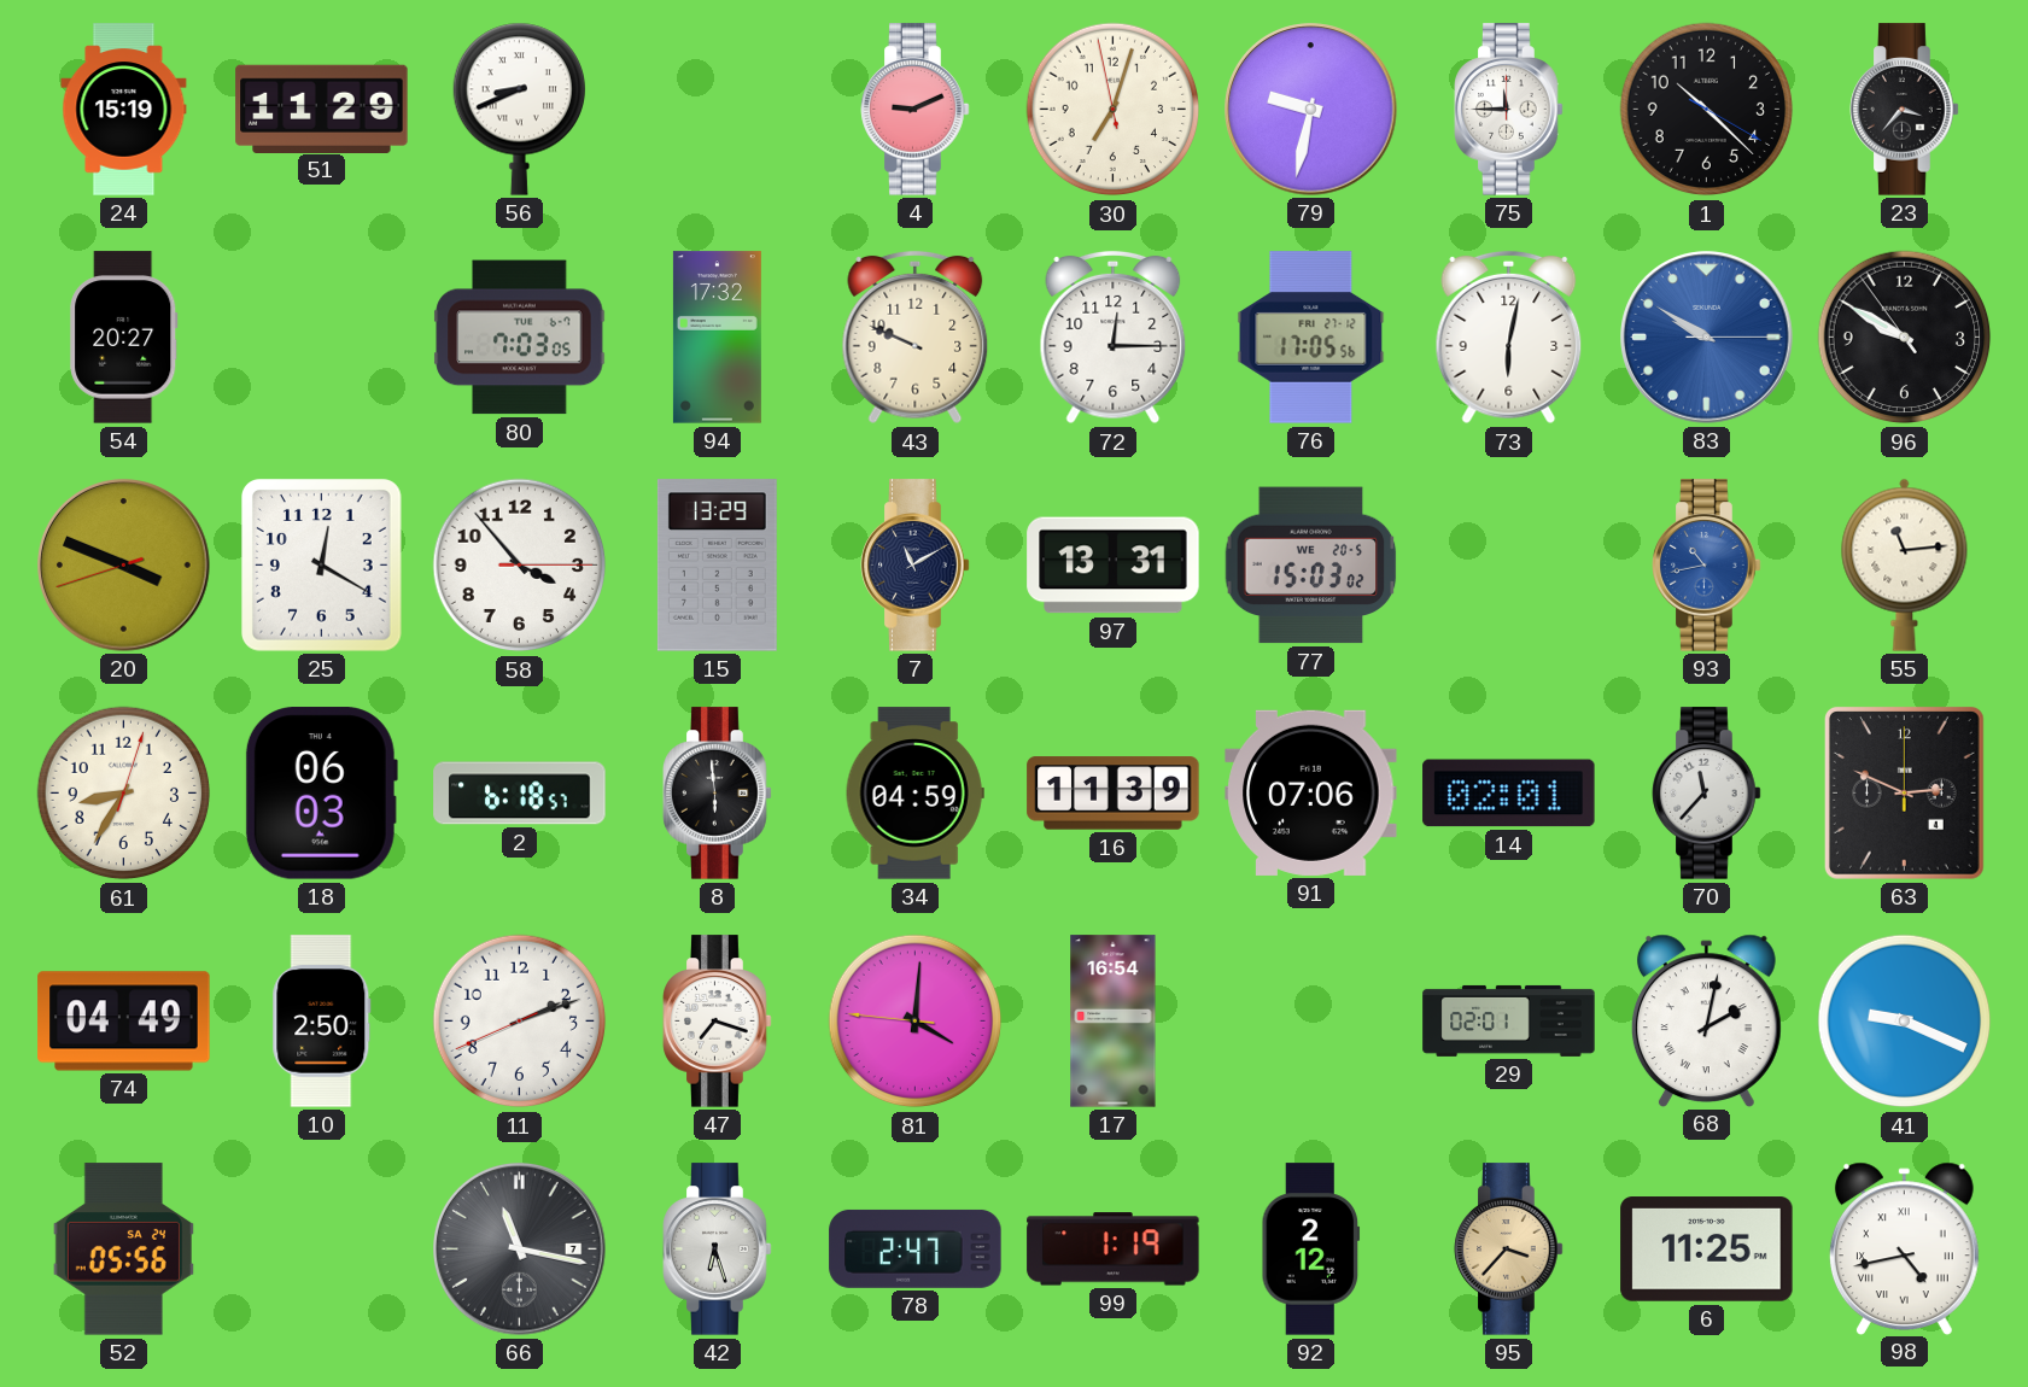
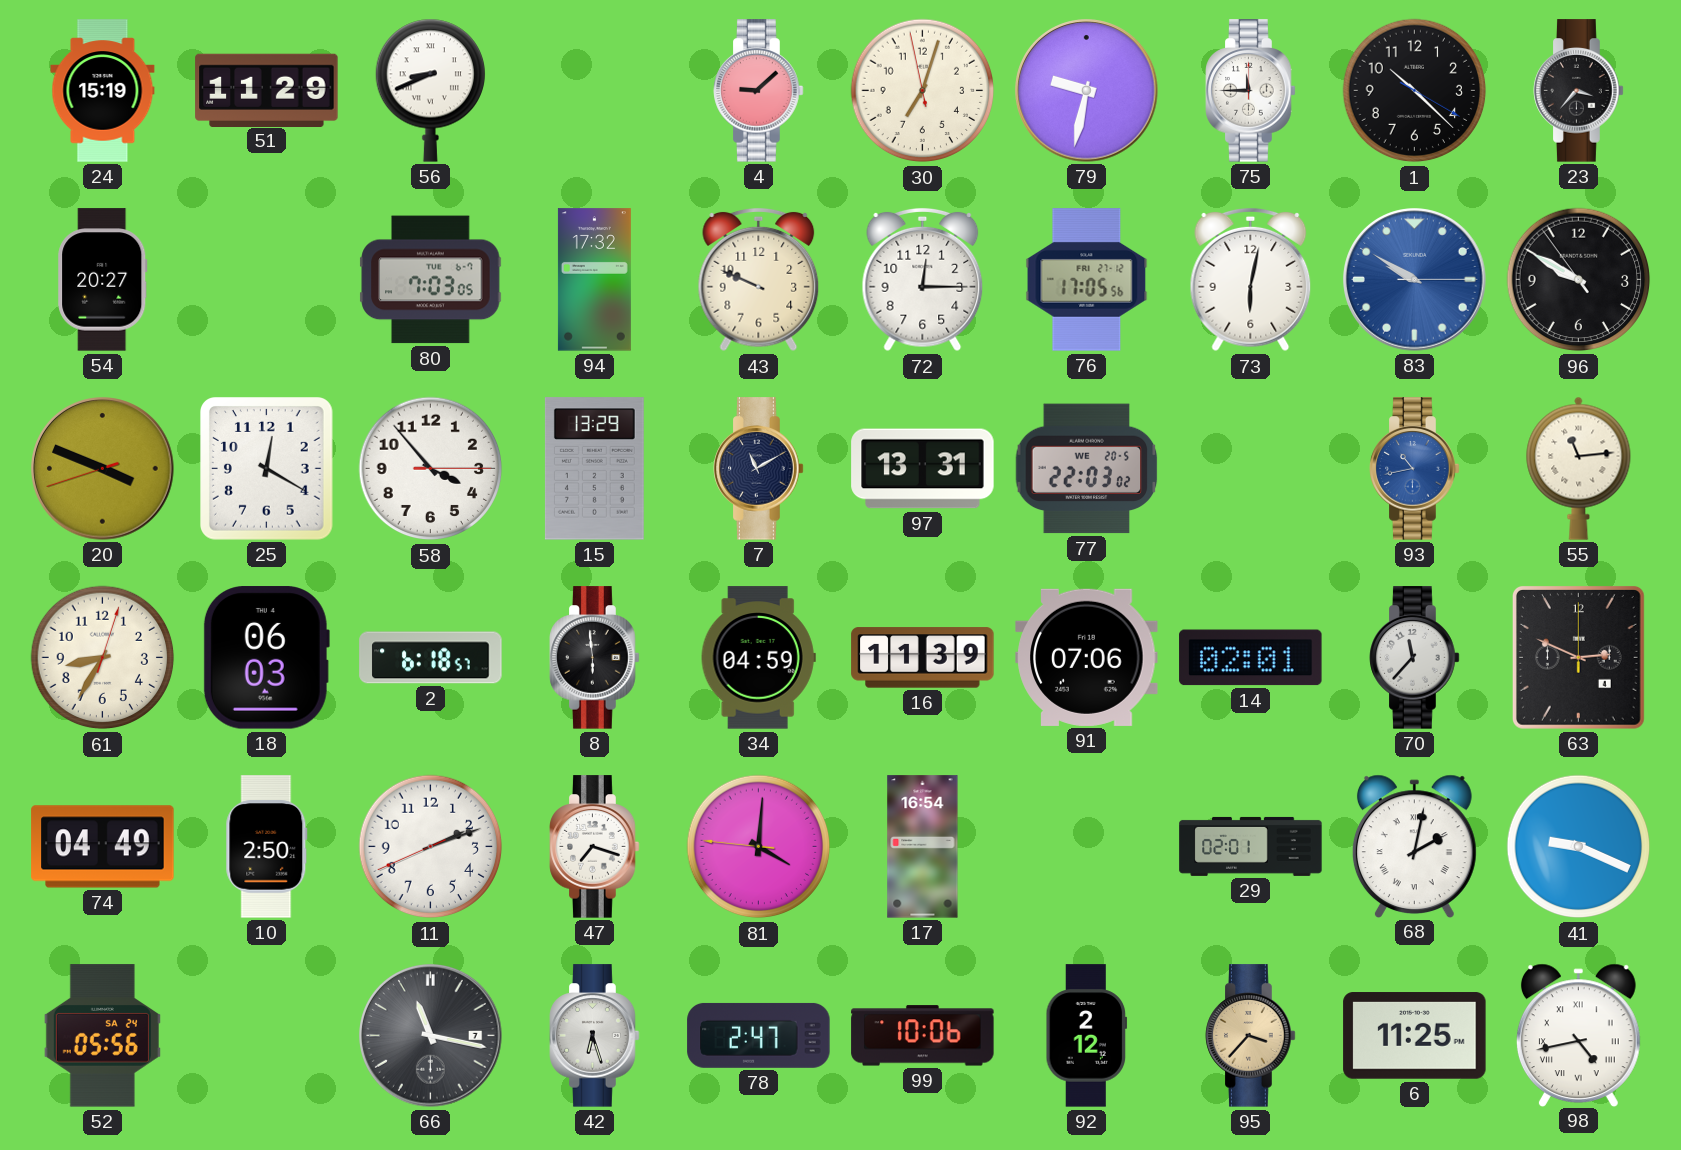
4: 9:11 -> 9:08 (759, 91)
77: 15:03 -> 22:03 (1087, 469)
99: 1:19 -> 10:06 (923, 1036)
